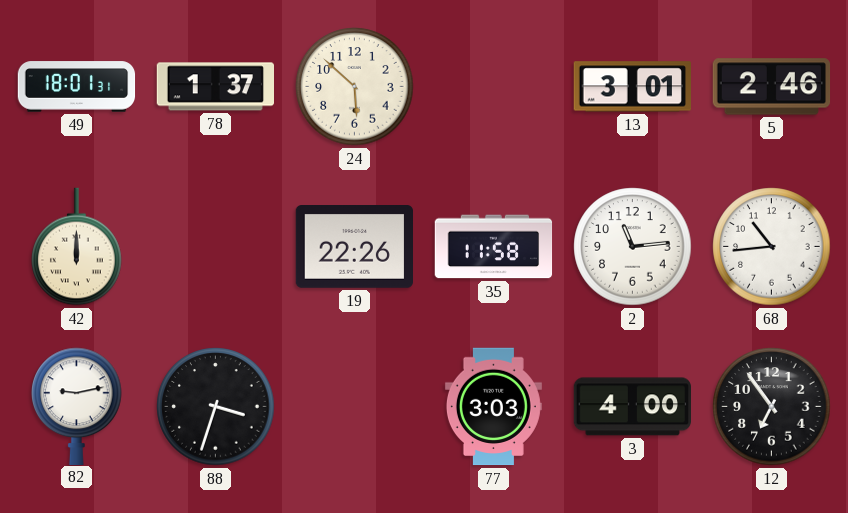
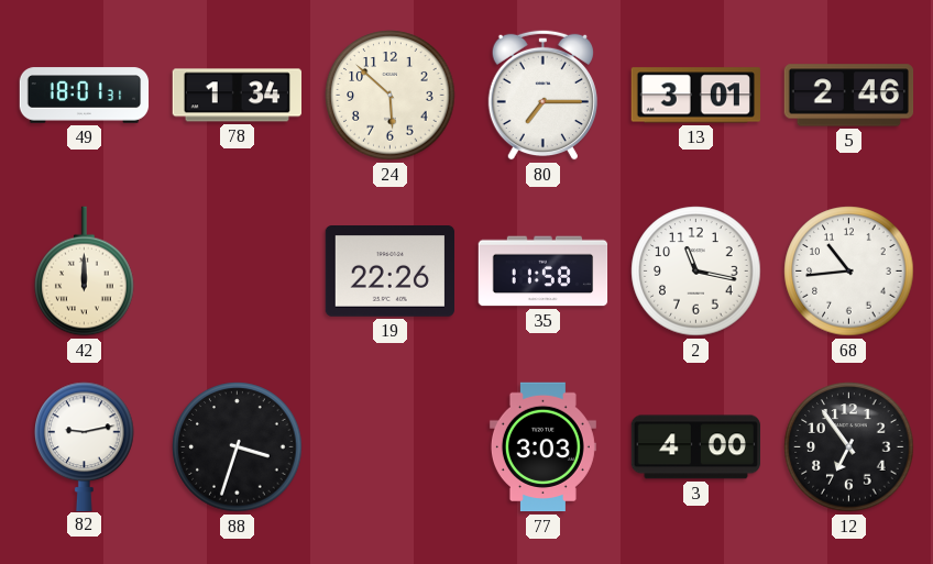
78: 1:37 -> 1:34 (237, 96)
80: none -> 7:15 (542, 95)
2: 11:14 -> 11:17 (696, 272)
